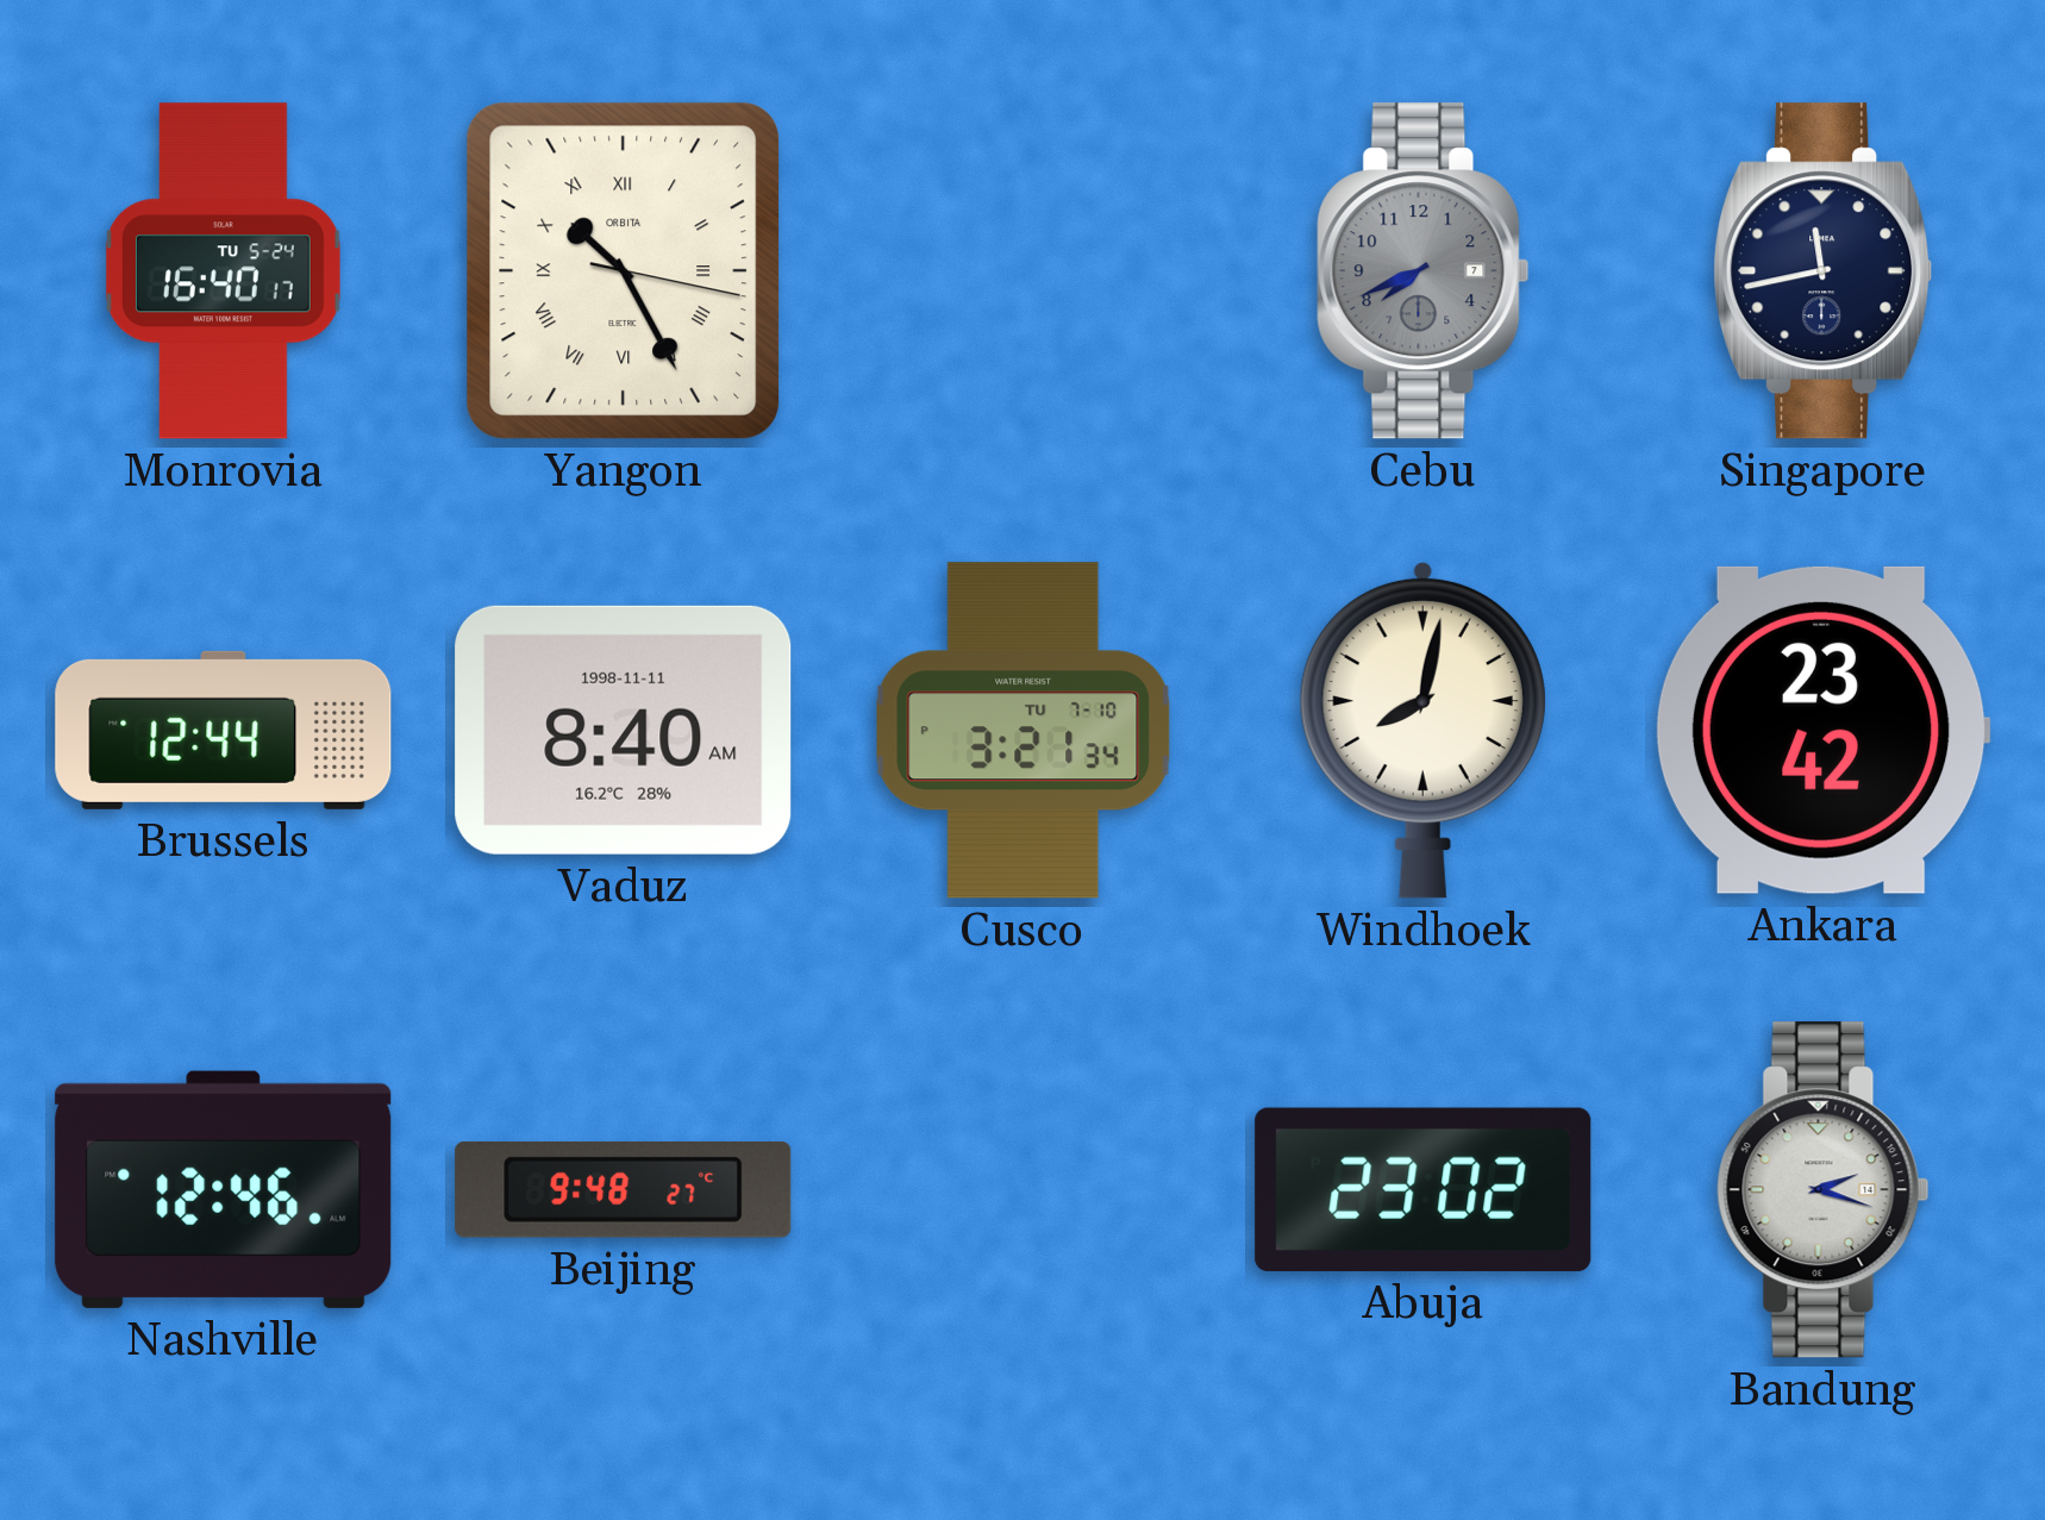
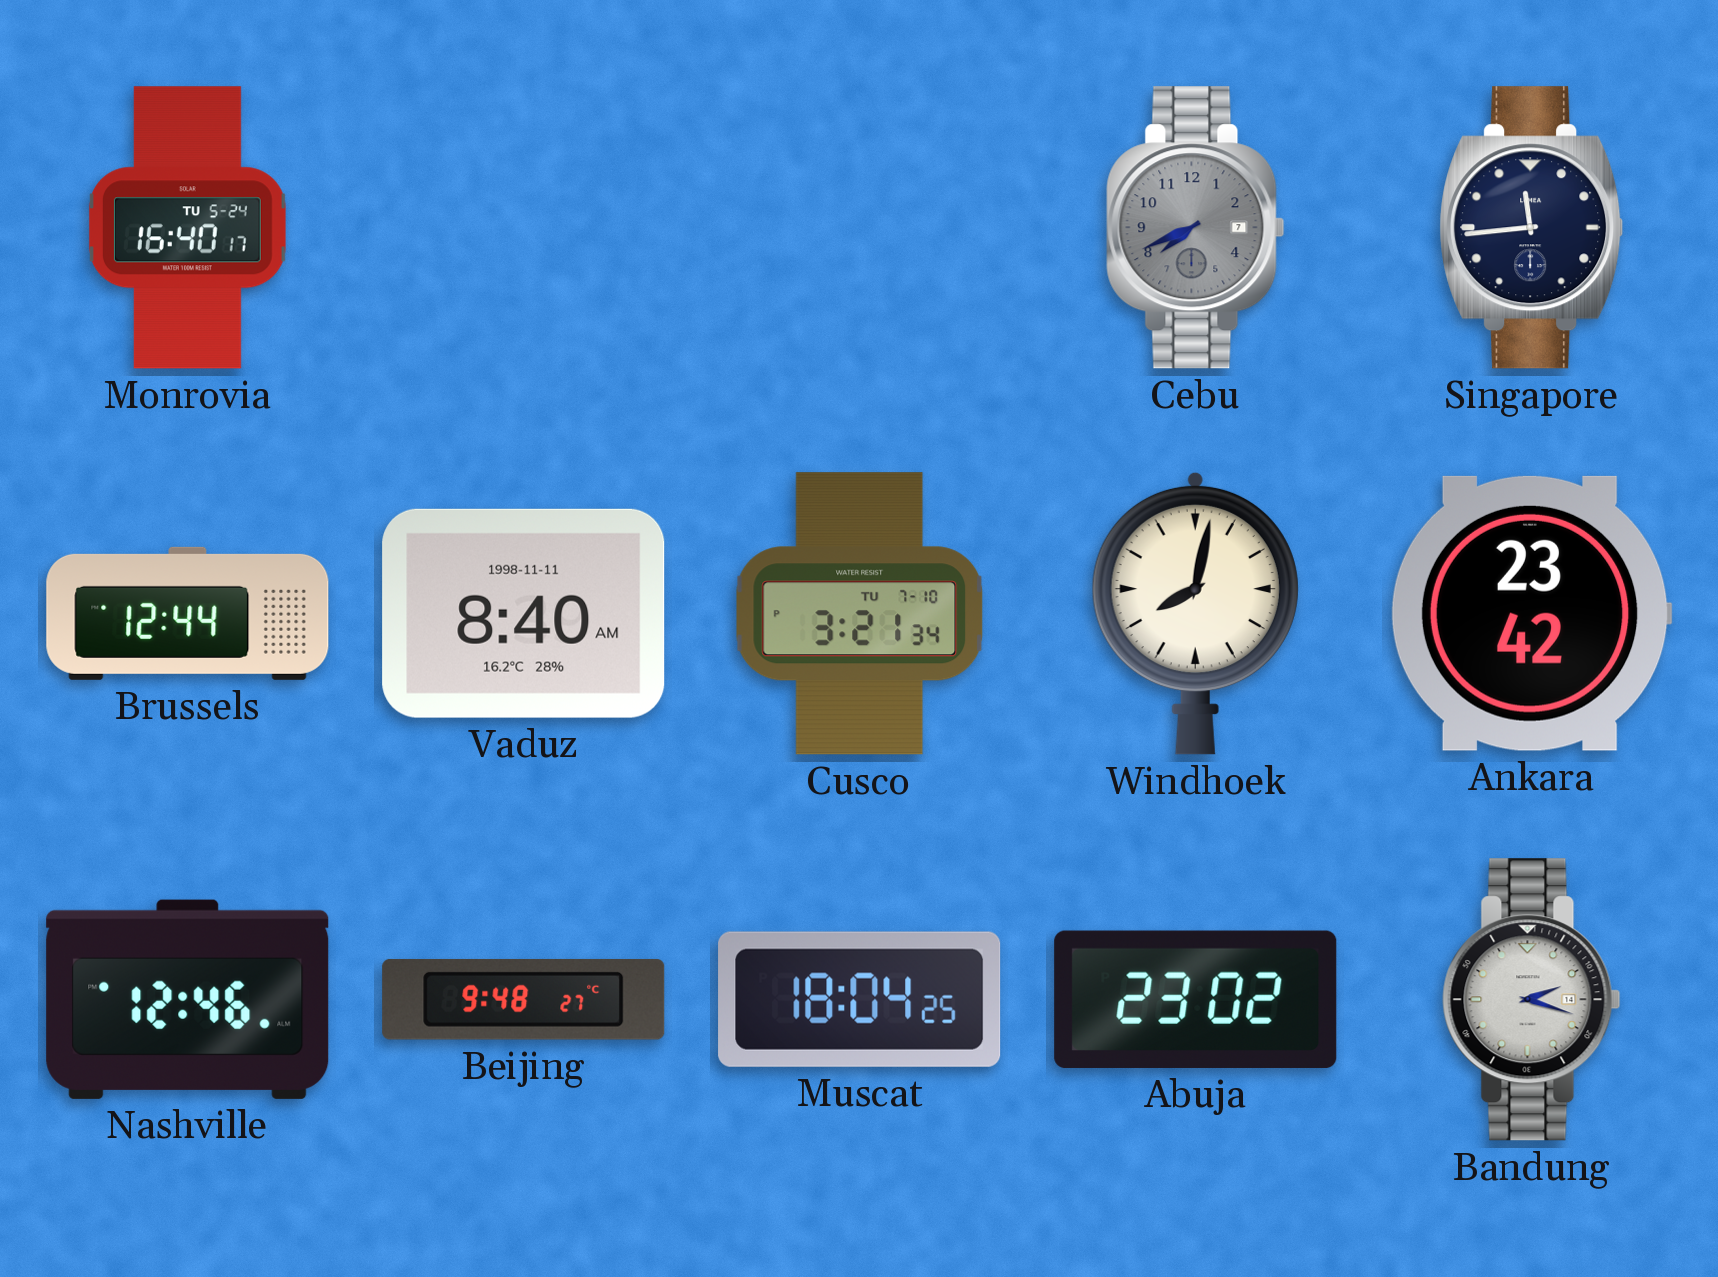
Yangon: 10:25 -> none (623, 270)
Singapore: 11:43 -> 11:44 (1532, 228)
Muscat: none -> 18:04 (860, 999)
